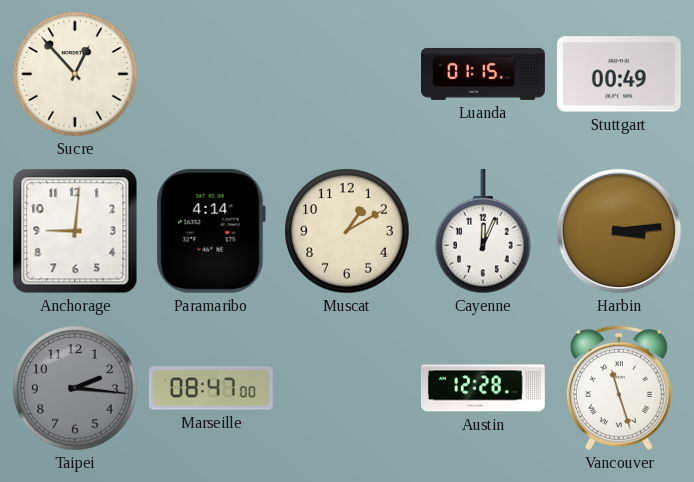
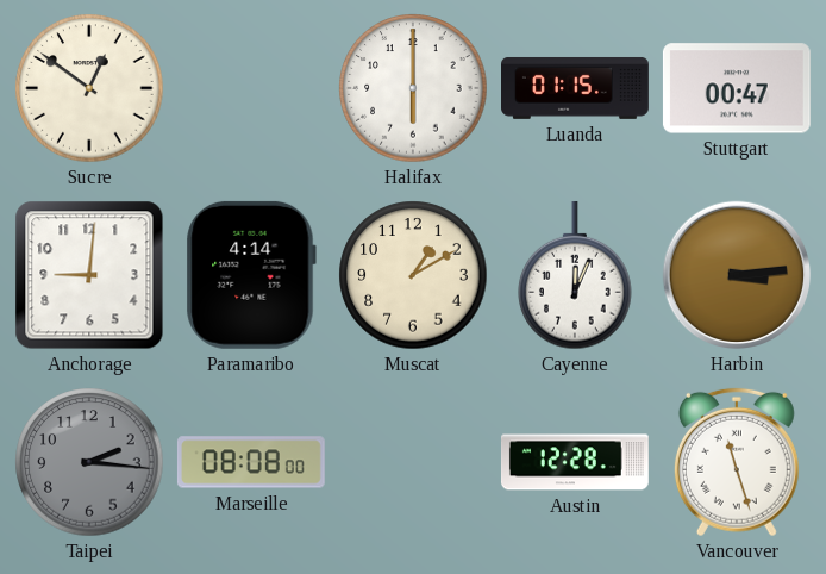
Sucre: 12:53 -> 12:51 (89, 88)
Halifax: none -> 6:00 (413, 88)
Stuttgart: 00:49 -> 00:47 (737, 88)
Marseille: 08:47 -> 08:08 (251, 462)
